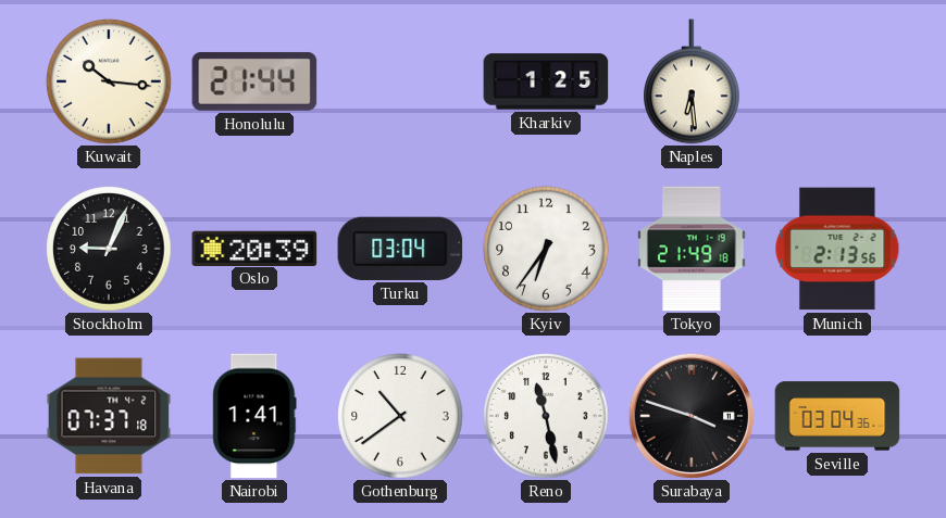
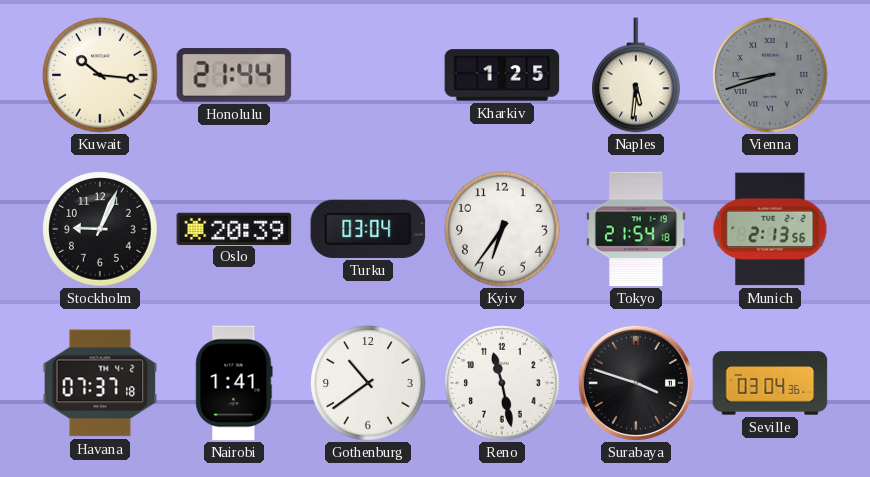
Naples: 6:29 -> 5:31 (637, 75)
Vienna: none -> 8:42 (770, 75)
Tokyo: 21:49 -> 21:54 (636, 229)
